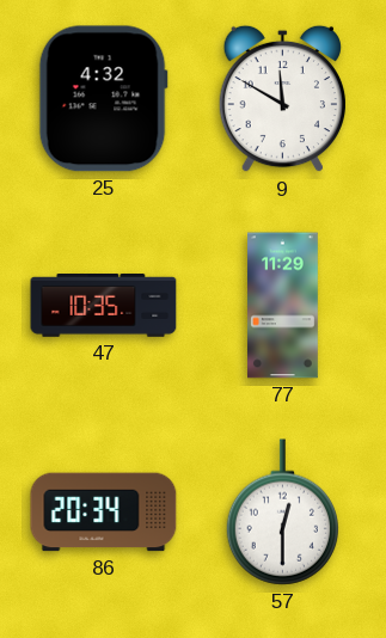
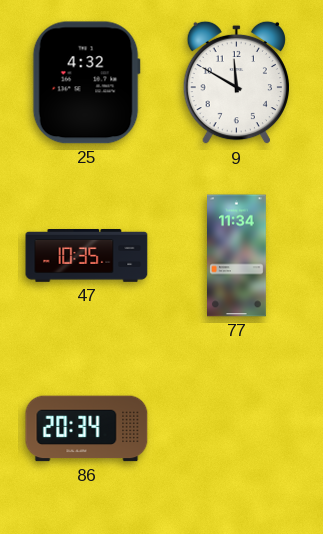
77: 11:29 -> 11:34 (237, 256)
57: 12:30 -> none (282, 513)
